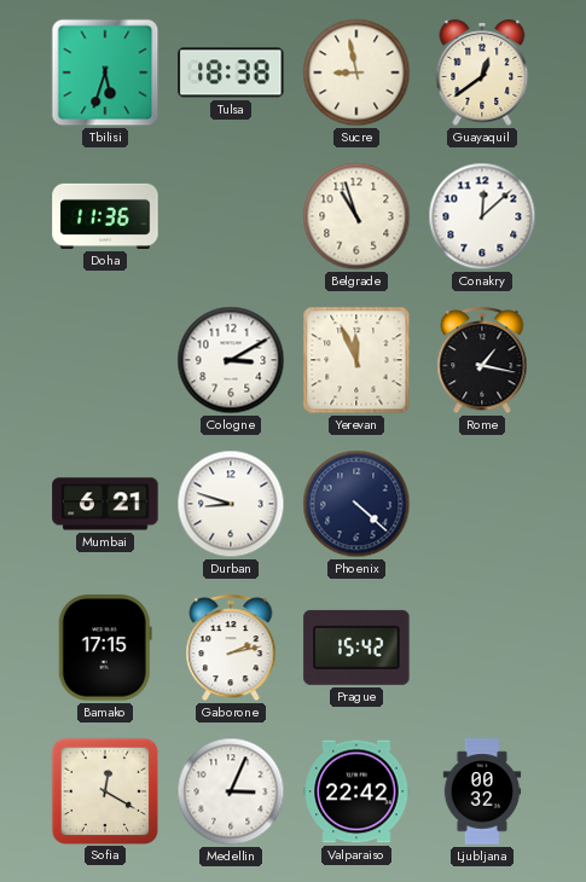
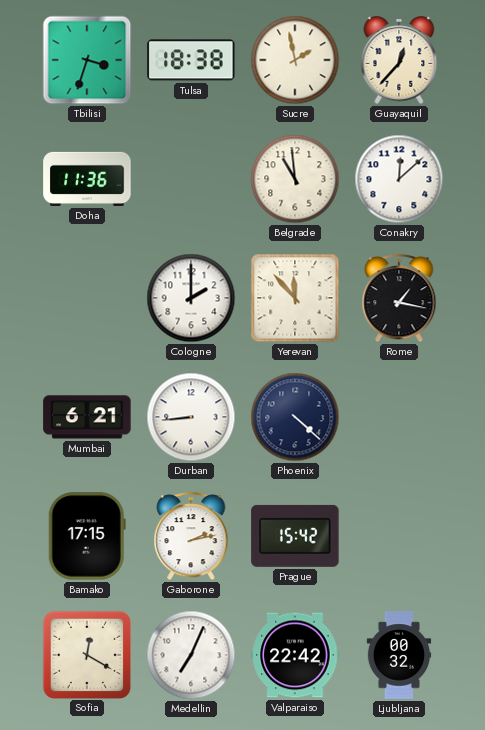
Tbilisi: 5:33 -> 3:33 (87, 60)
Sucre: 8:58 -> 1:58 (295, 60)
Guayaquil: 12:39 -> 12:37 (399, 60)
Belgrade: 10:57 -> 10:59 (295, 179)
Cologne: 3:10 -> 2:00 (191, 298)
Yerevan: 11:56 -> 11:53 (295, 298)
Durban: 8:48 -> 8:44 (191, 417)
Medellin: 3:04 -> 7:04 (191, 655)
